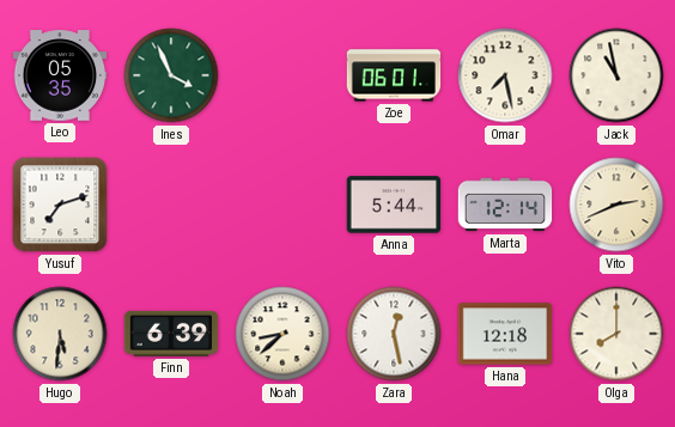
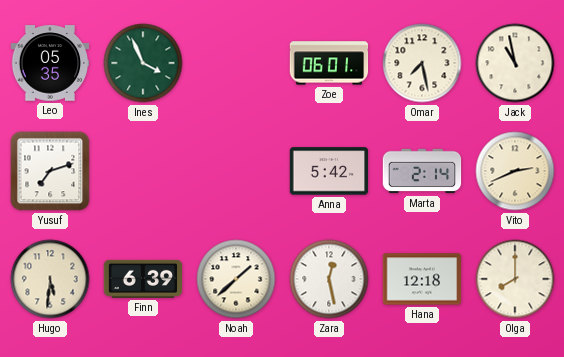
Anna: 5:44 -> 5:42 (329, 171)
Marta: 12:14 -> 2:14 (422, 171)
Noah: 8:38 -> 1:38 (236, 279)
